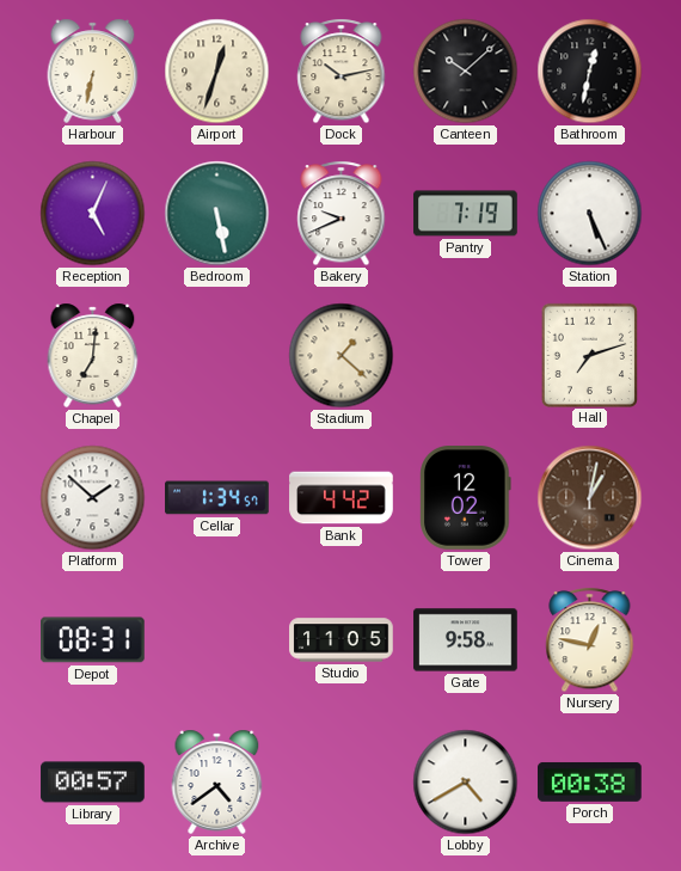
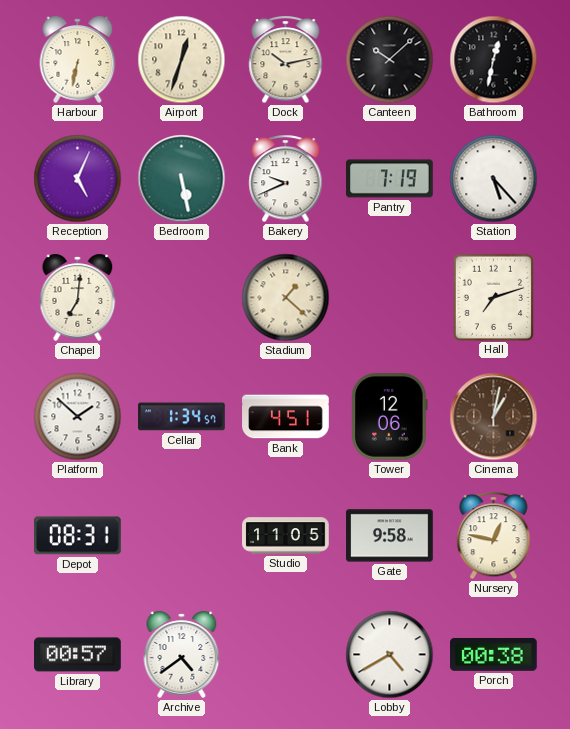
Station: 5:26 -> 5:23 (494, 179)
Bank: 4:42 -> 4:51 (286, 417)
Tower: 12:02 -> 12:06 (390, 417)
